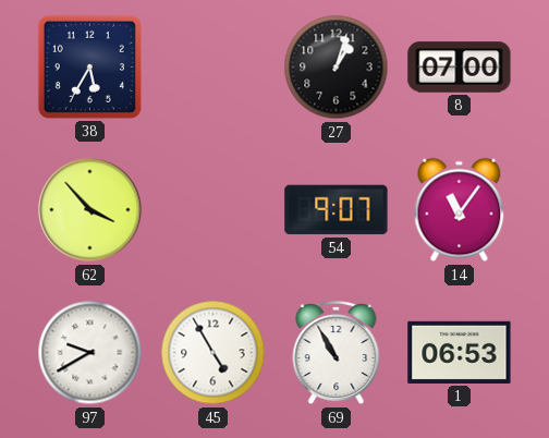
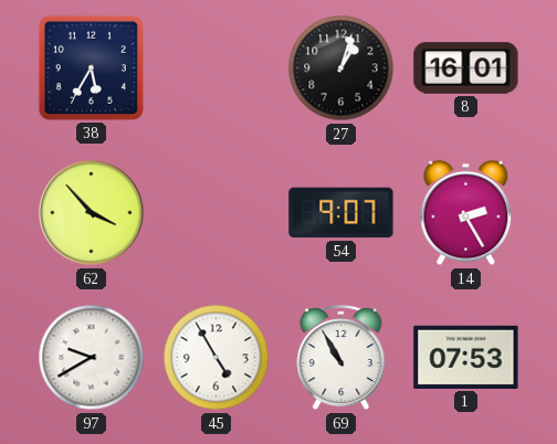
8: 07:00 -> 16:01 (466, 68)
14: 11:06 -> 2:25 (466, 213)
1: 06:53 -> 07:53 (466, 357)
